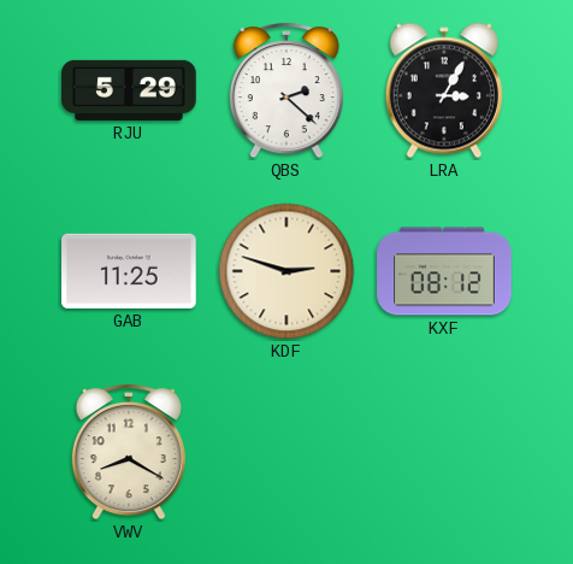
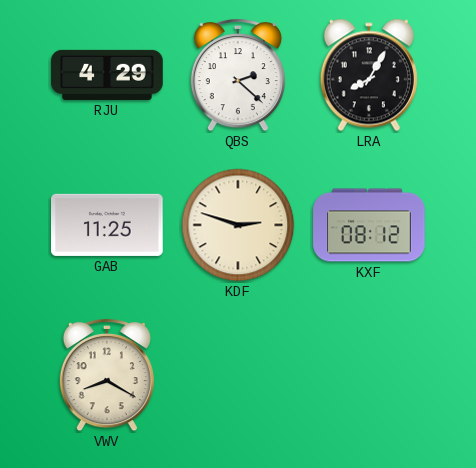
RJU: 5:29 -> 4:29 (107, 75)
LRA: 3:05 -> 8:05 (369, 75)
